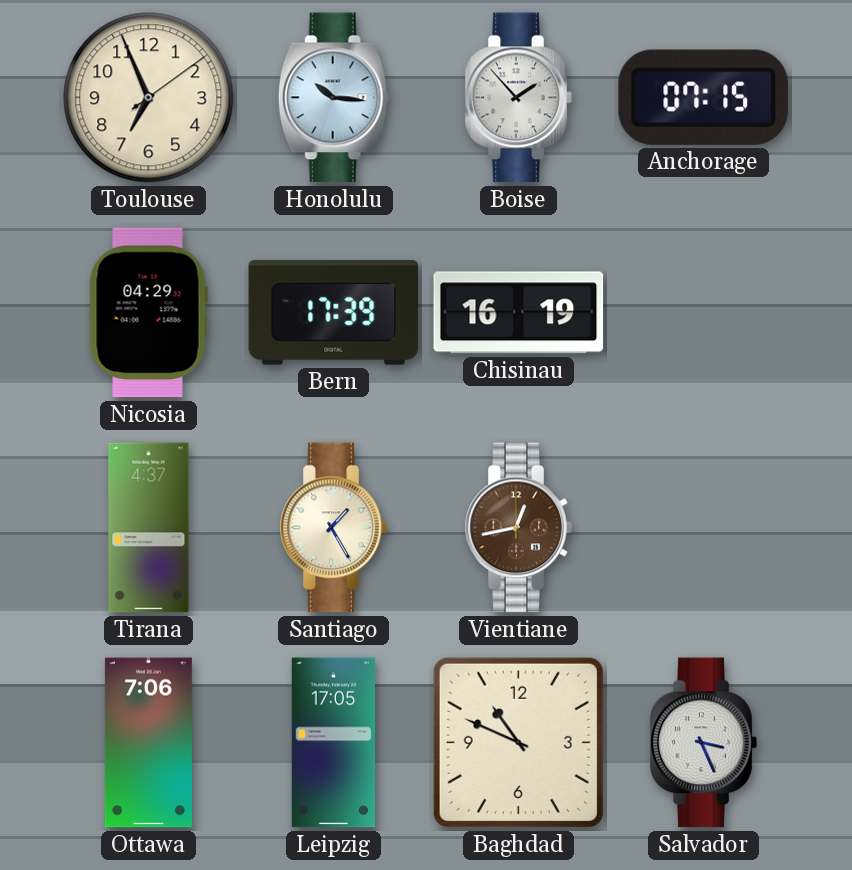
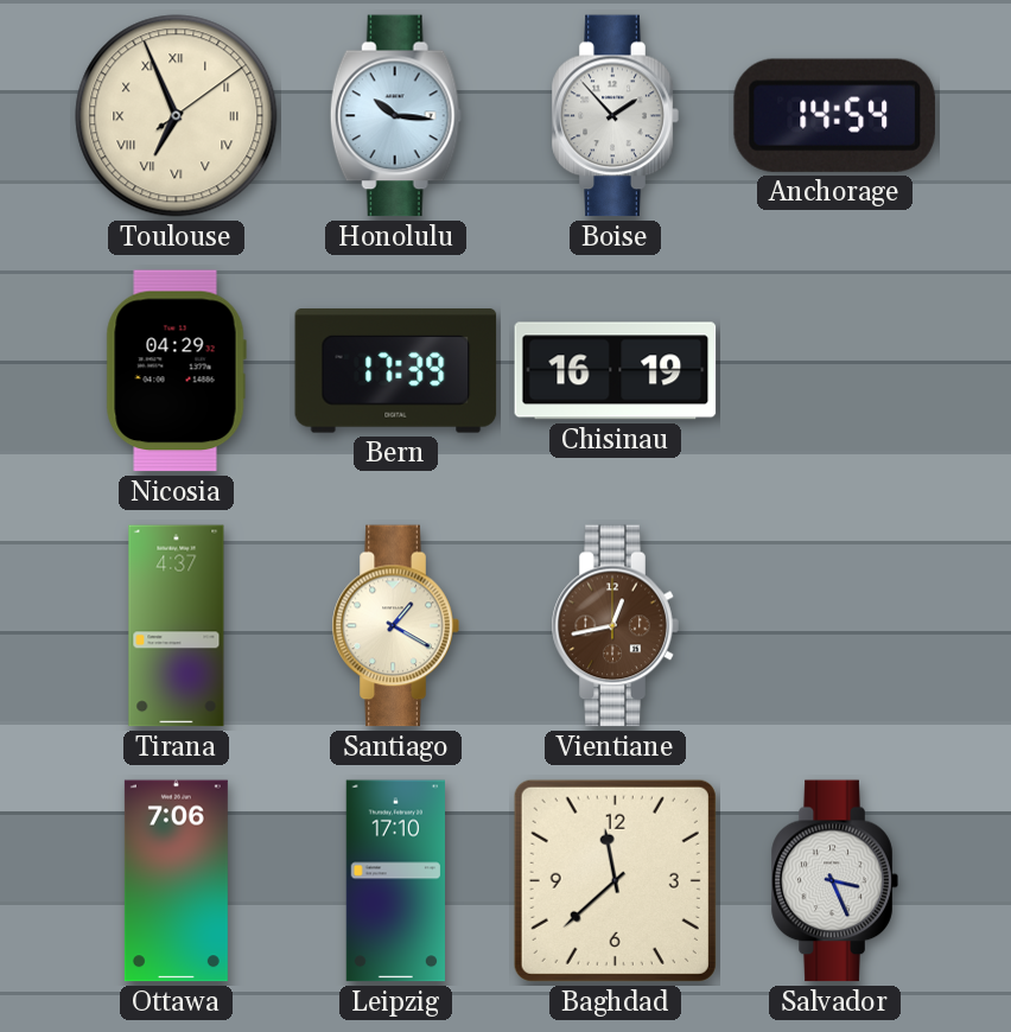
Toulouse numerals: Arabic -> Roman (177, 116)
Anchorage: 07:15 -> 14:54 (834, 115)
Santiago: 1:25 -> 1:20 (395, 626)
Leipzig: 17:05 -> 17:10 (395, 881)
Baghdad: 10:49 -> 11:38 (615, 880)
